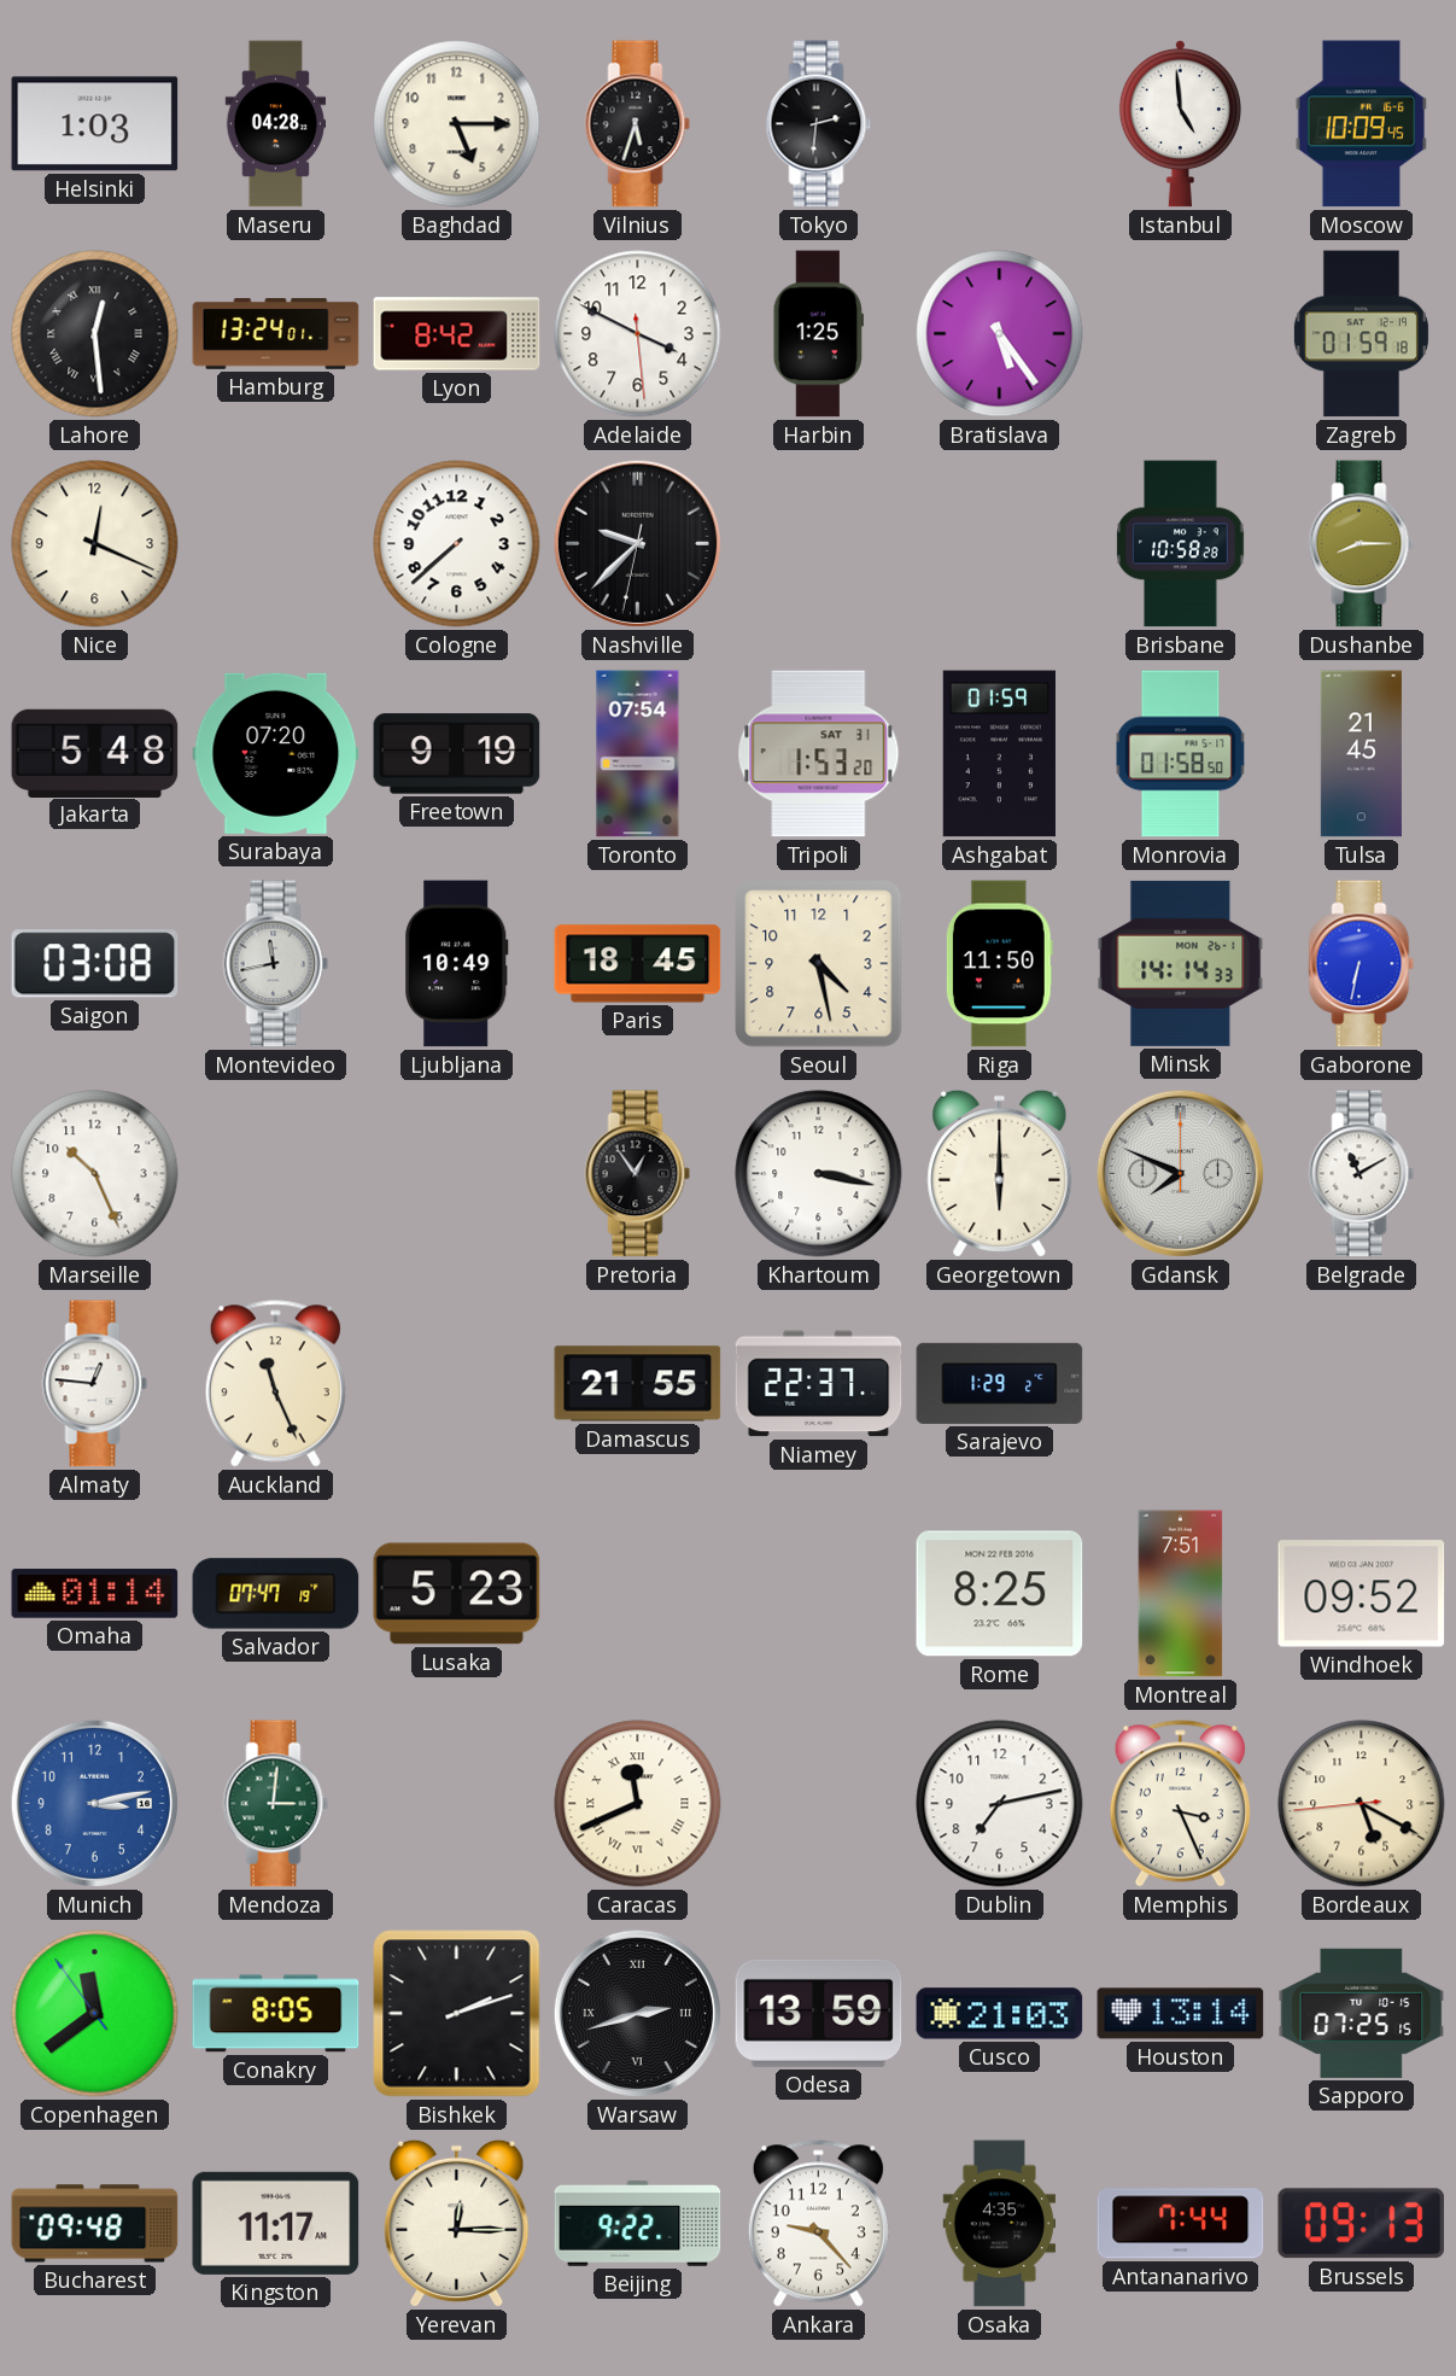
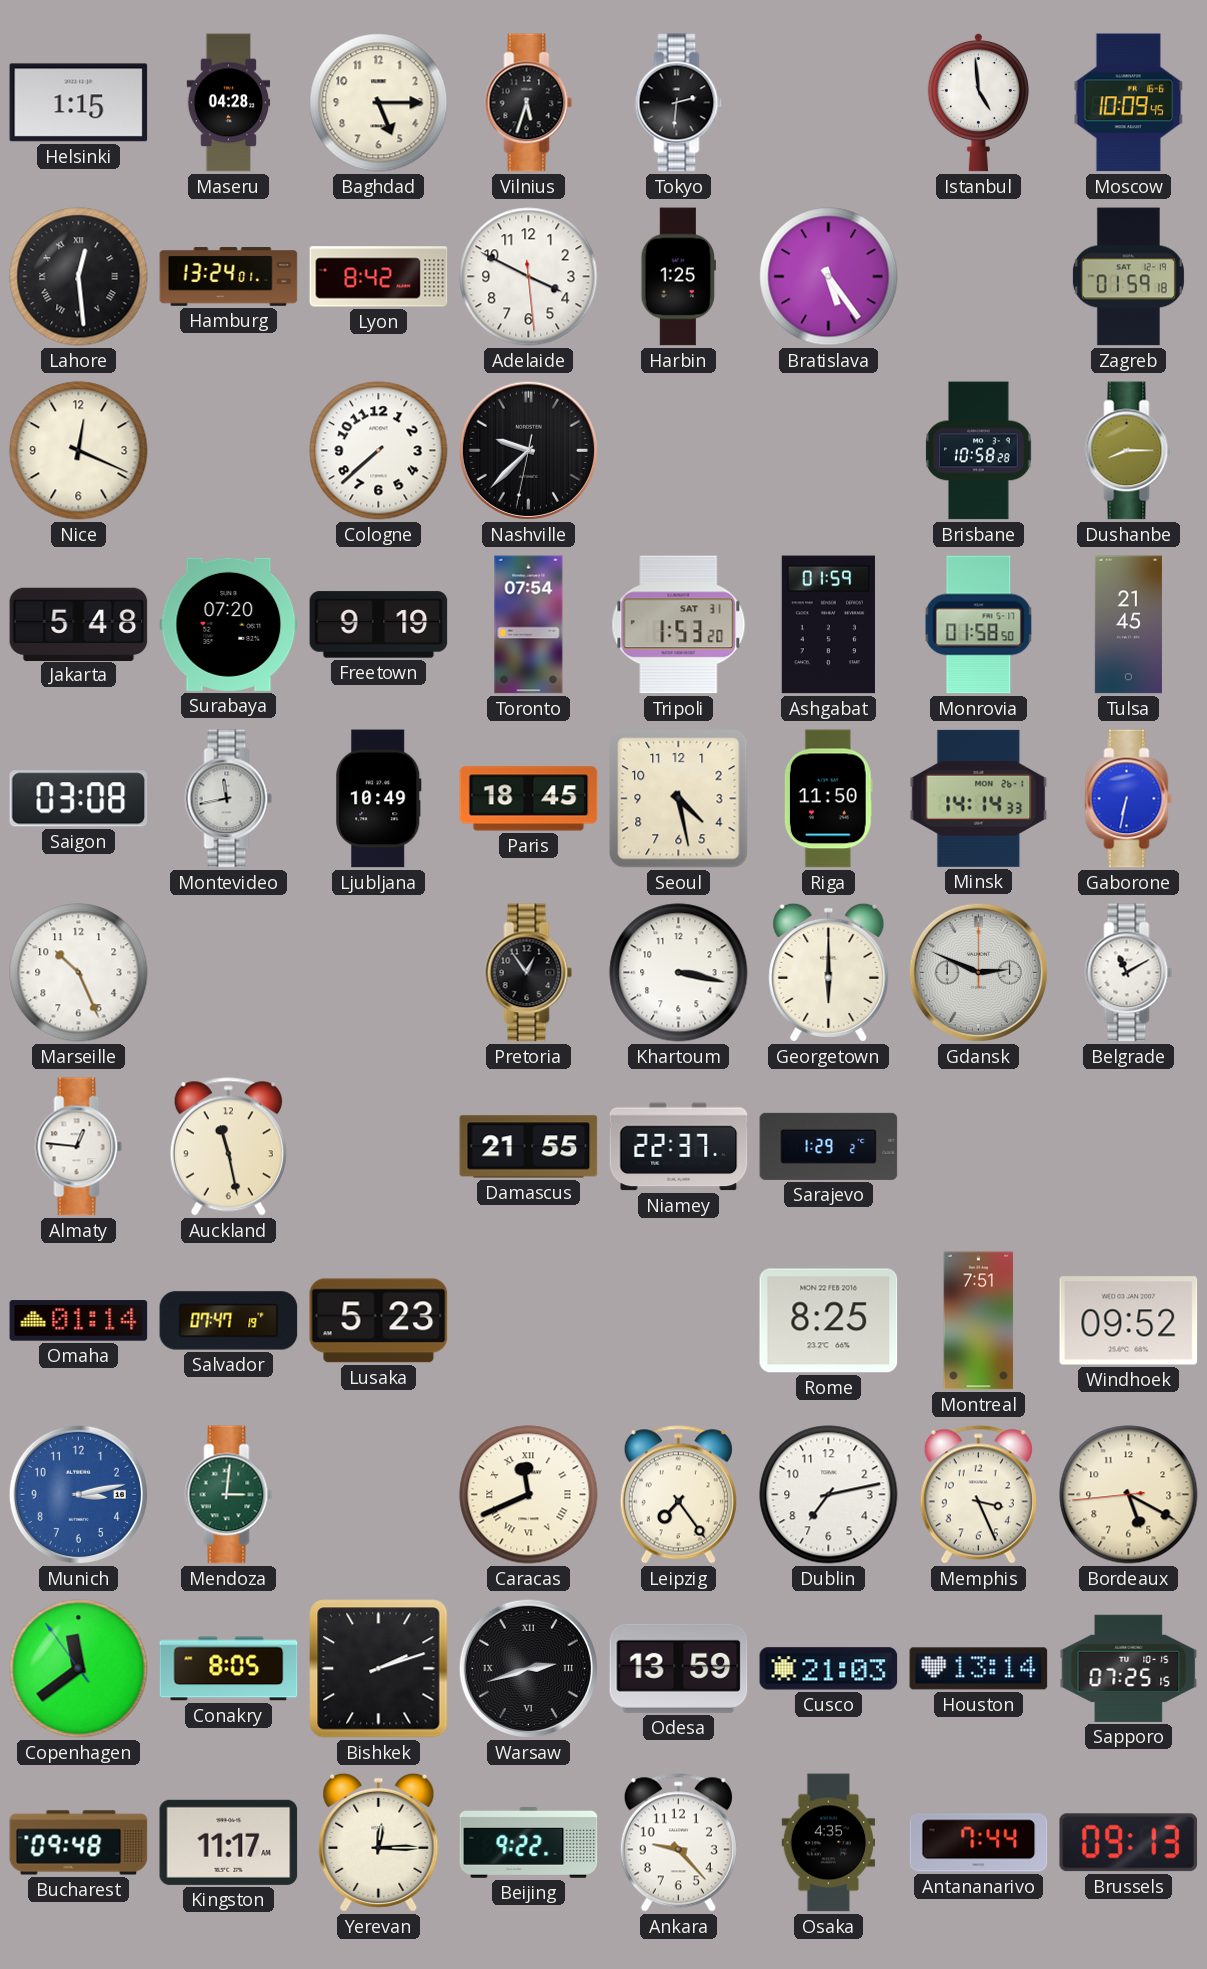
Helsinki: 1:03 -> 1:15 (79, 103)
Gdansk: 7:49 -> 2:49 (978, 972)
Auckland: 11:26 -> 11:28 (228, 1147)
Leipzig: none -> 7:24 (678, 1495)
